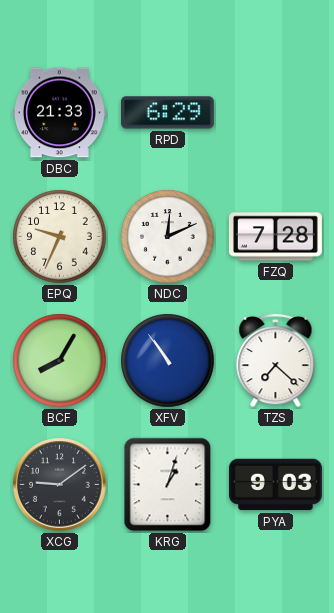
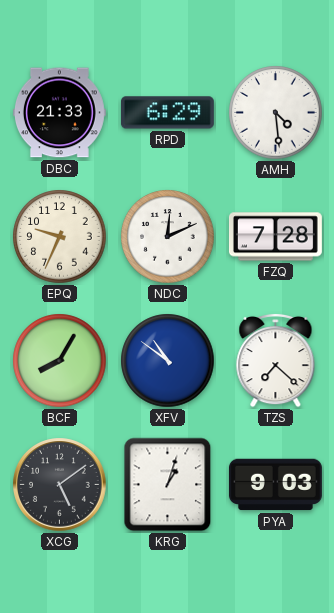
AMH: none -> 4:29 (276, 113)
XFV: 10:54 -> 10:51 (168, 361)
XCG: 9:09 -> 5:09 (60, 485)
